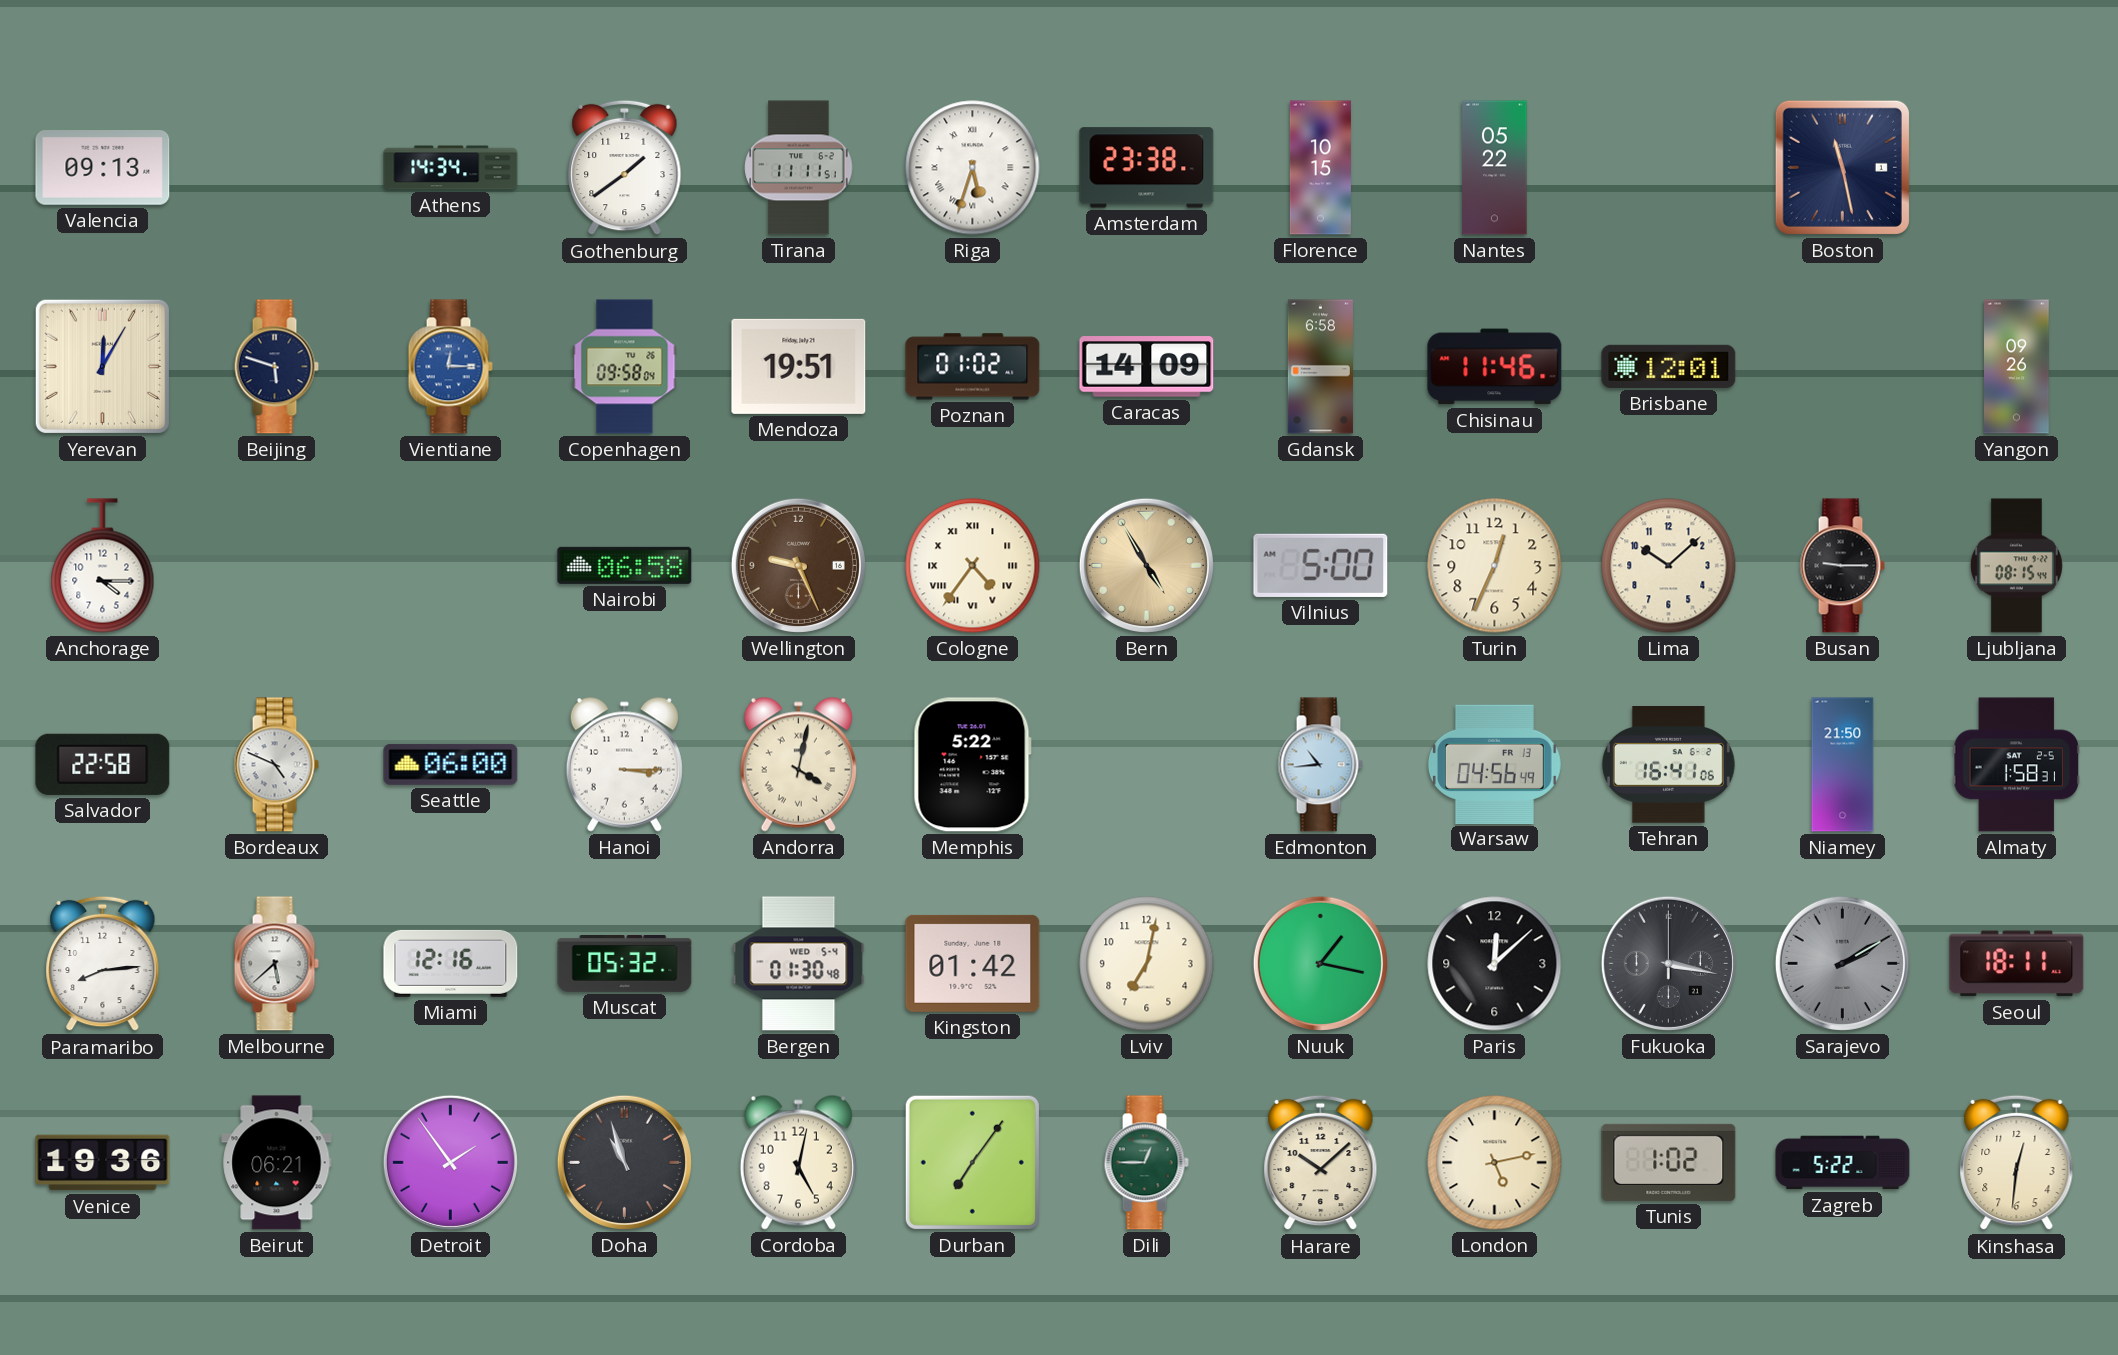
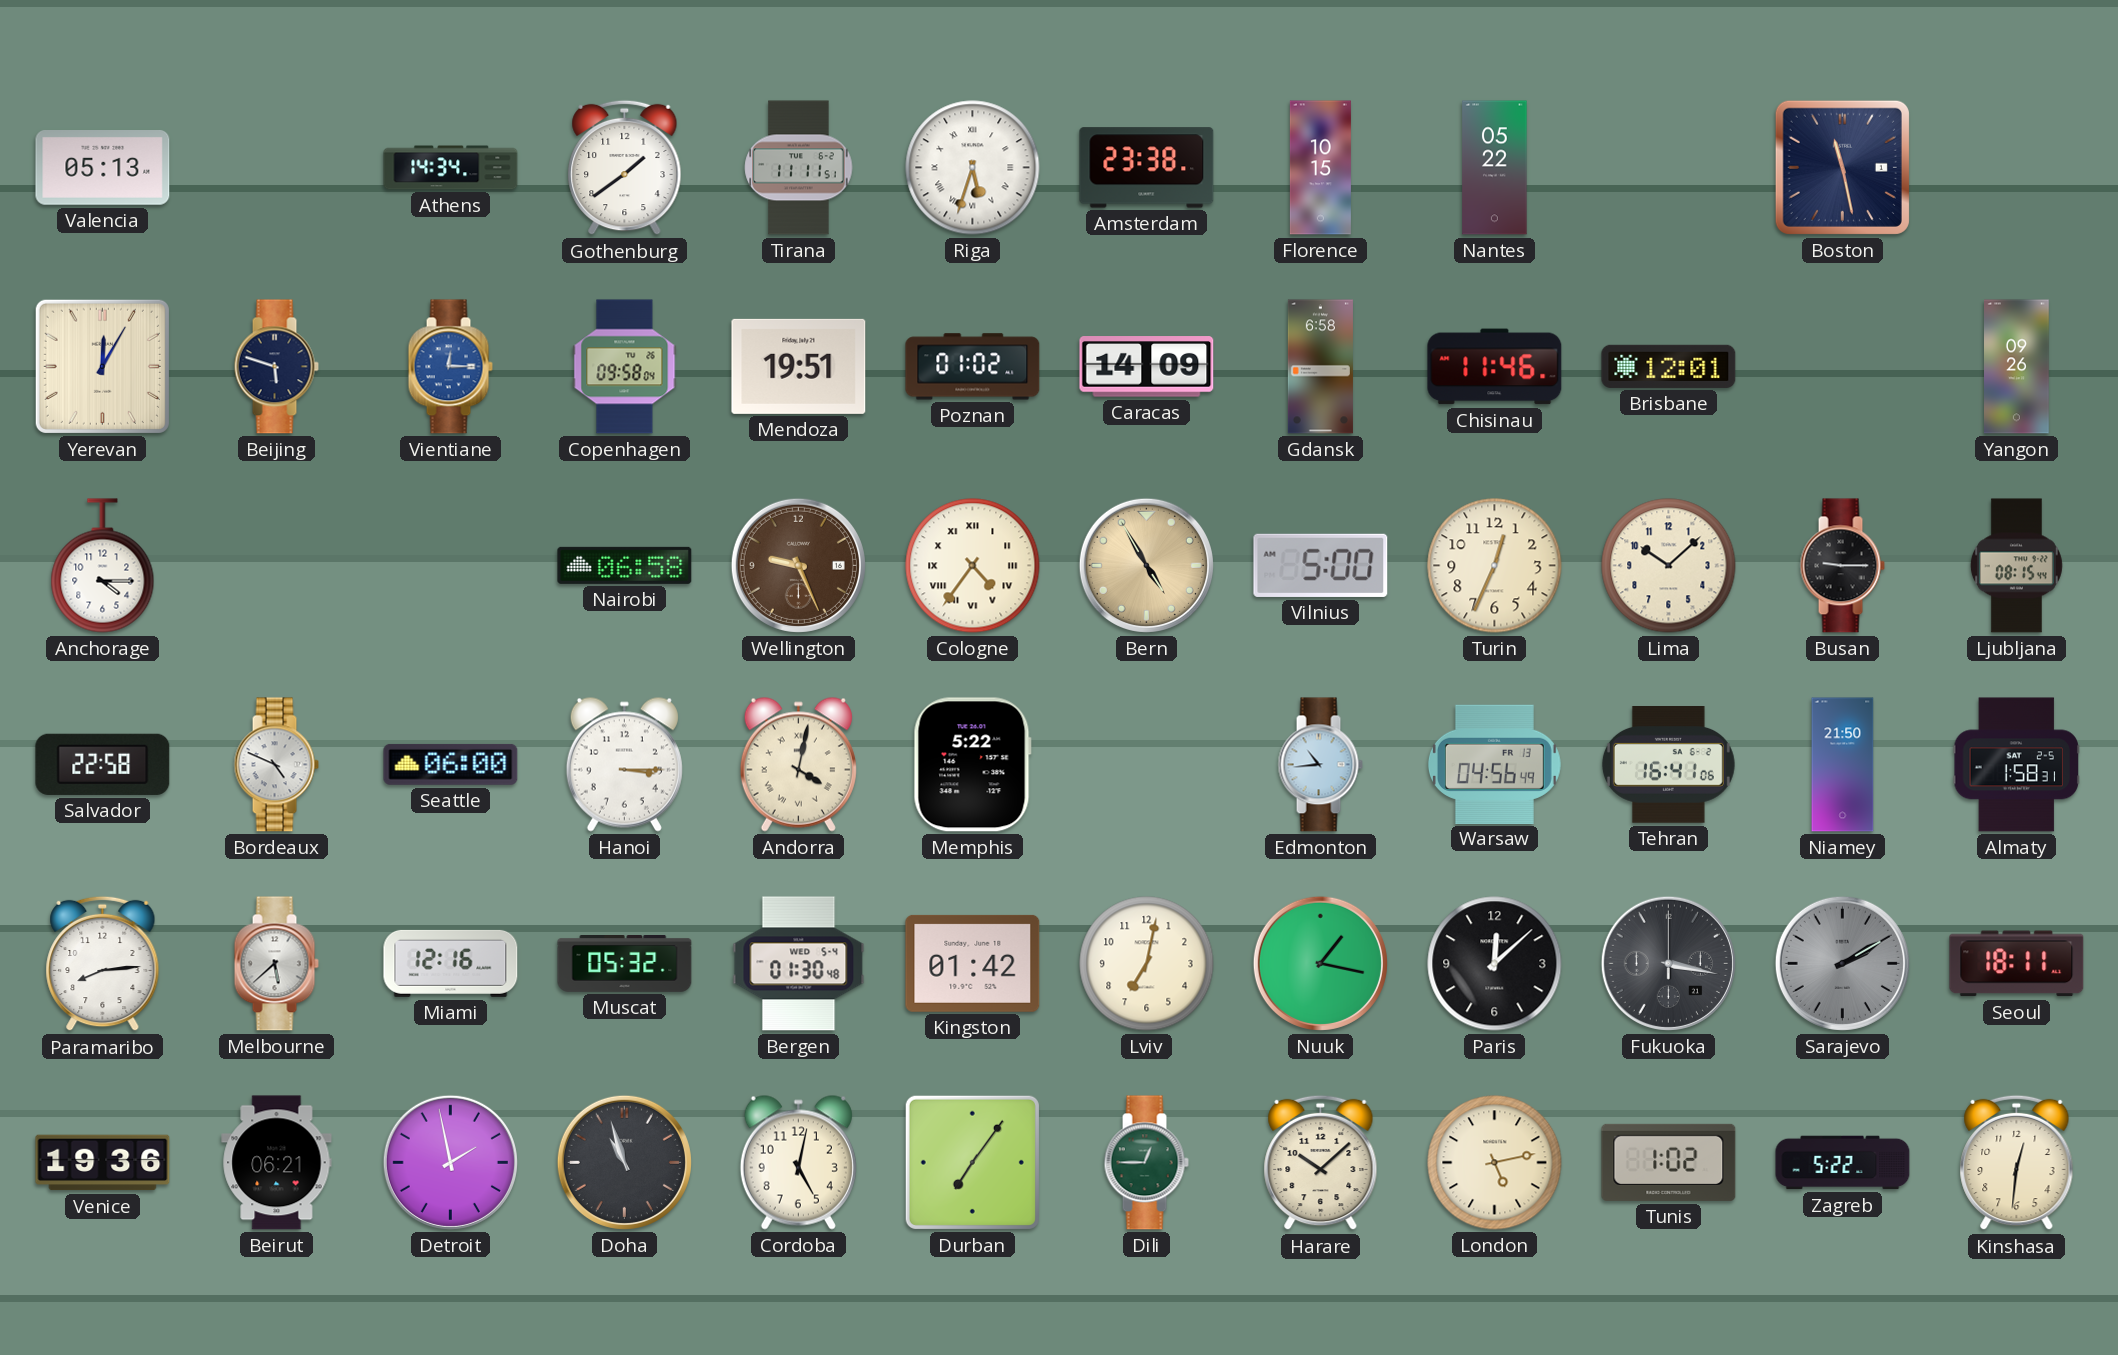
Valencia: 09:13 -> 05:13 (103, 168)
Detroit: 1:54 -> 1:58 (450, 1162)
